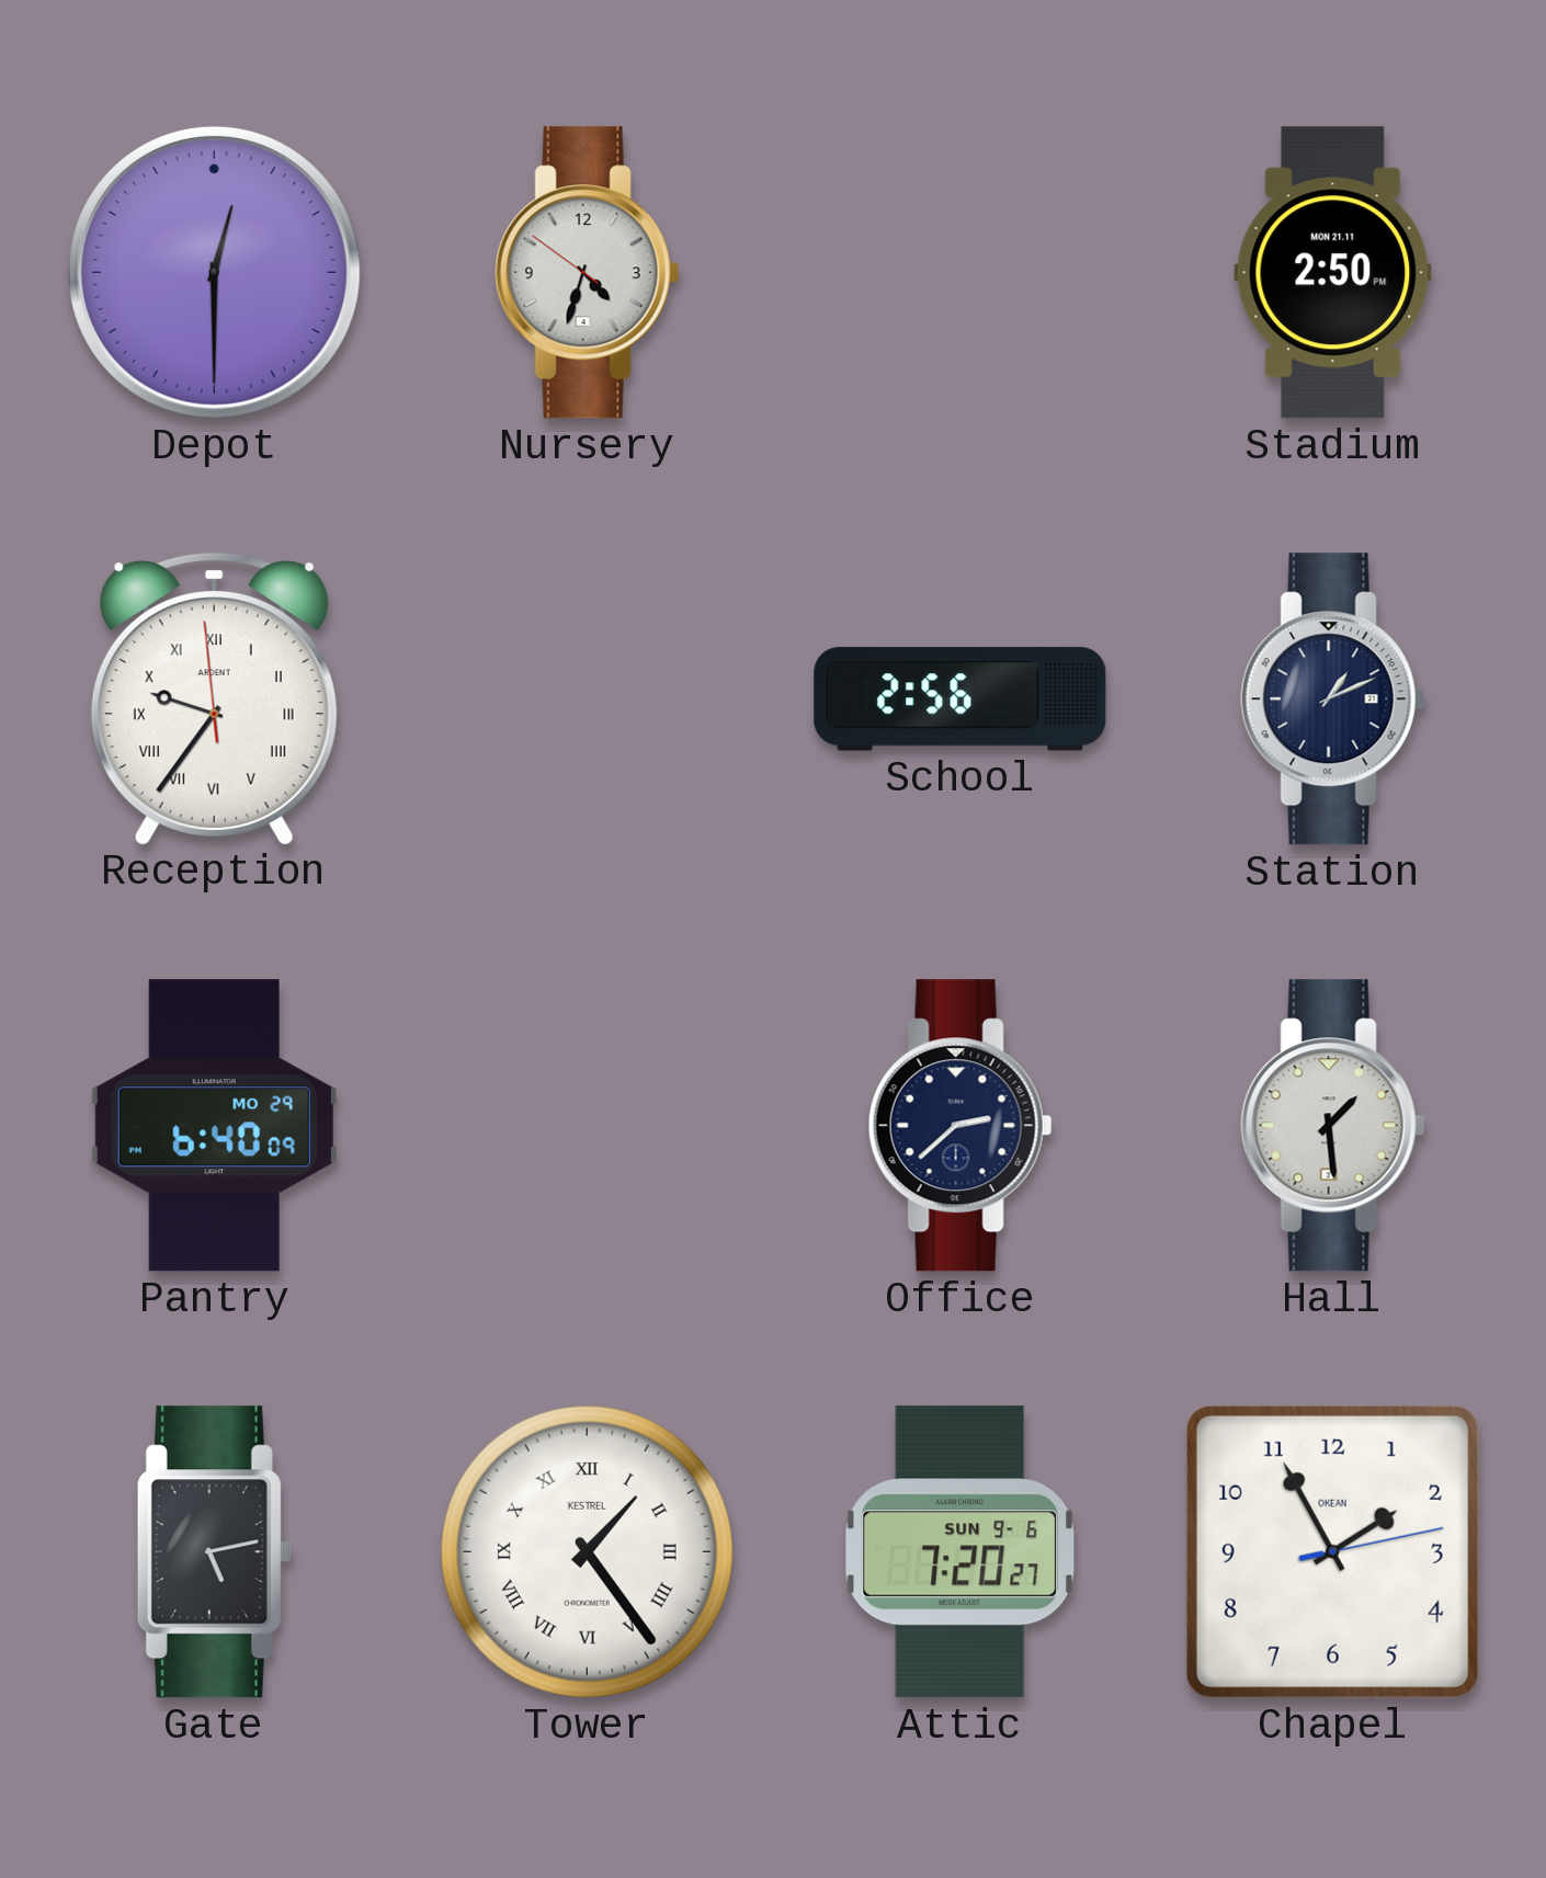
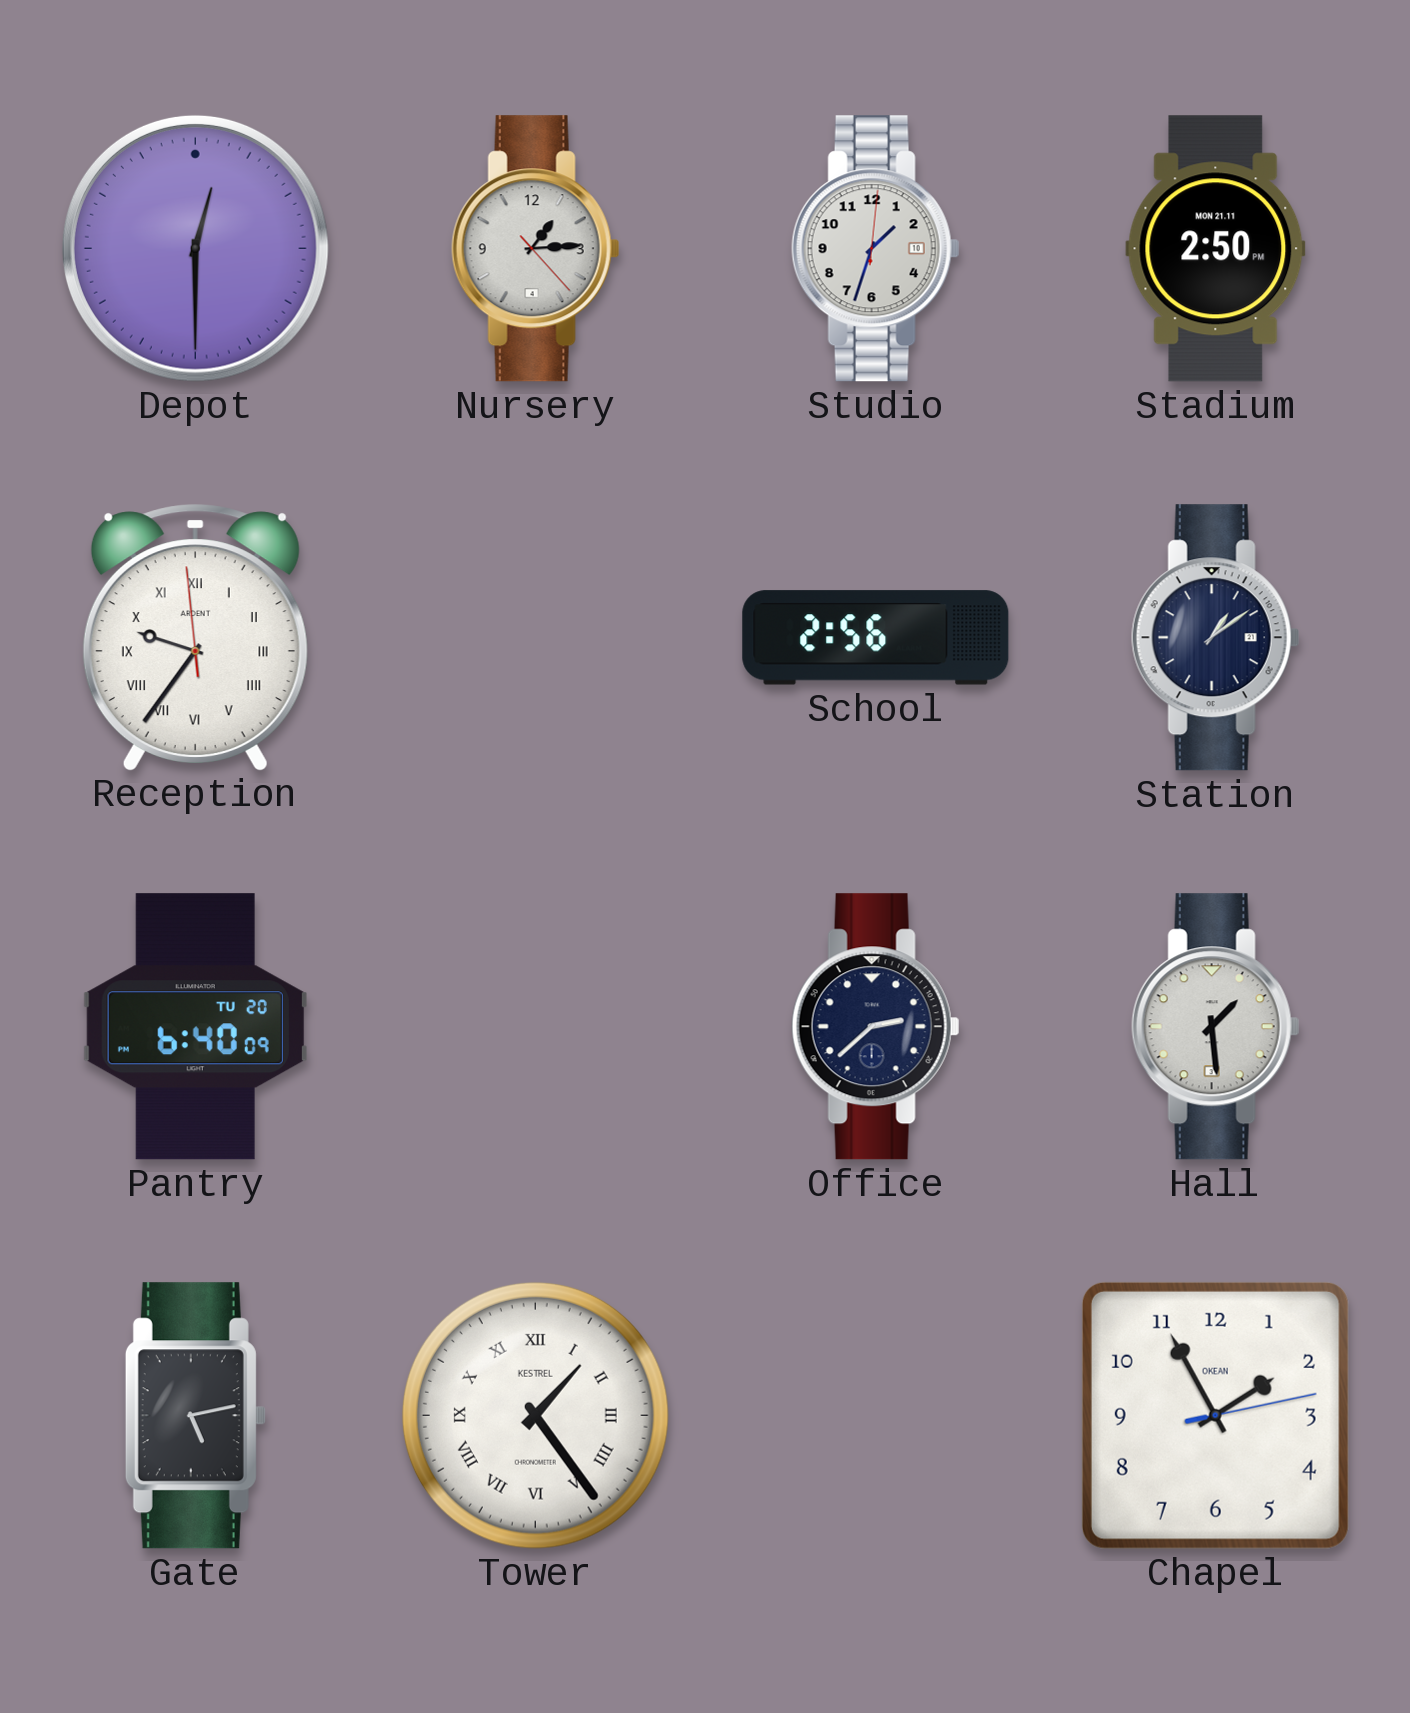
Nursery: 4:32 -> 1:14 (535, 249)
Studio: none -> 1:33 (875, 249)
Station: 1:11 -> 1:09 (1215, 638)
Pantry date: MO 29 -> TU 20 (195, 1027)
Attic: 7:20 -> none (960, 1552)
